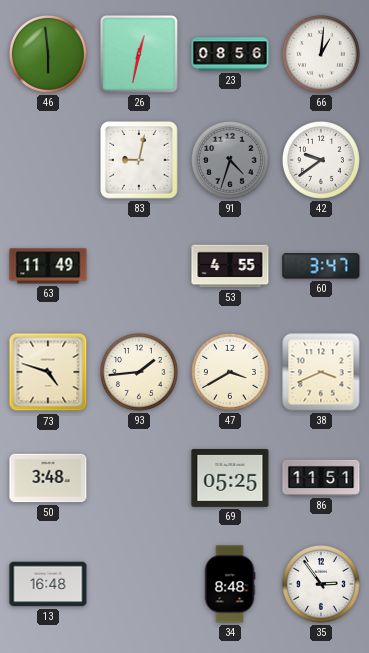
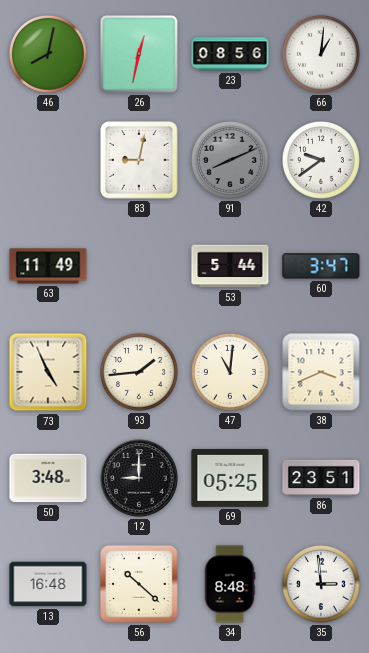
46: 5:59 -> 8:02 (48, 54)
91: 4:33 -> 8:11 (230, 160)
53: 4:55 -> 5:44 (230, 266)
73: 4:48 -> 4:56 (48, 372)
47: 3:40 -> 11:01 (230, 372)
12: none -> 9:00 (139, 478)
86: 11:51 -> 23:51 (321, 478)
56: none -> 10:22 (140, 585)
35: 2:54 -> 2:59 (321, 584)
